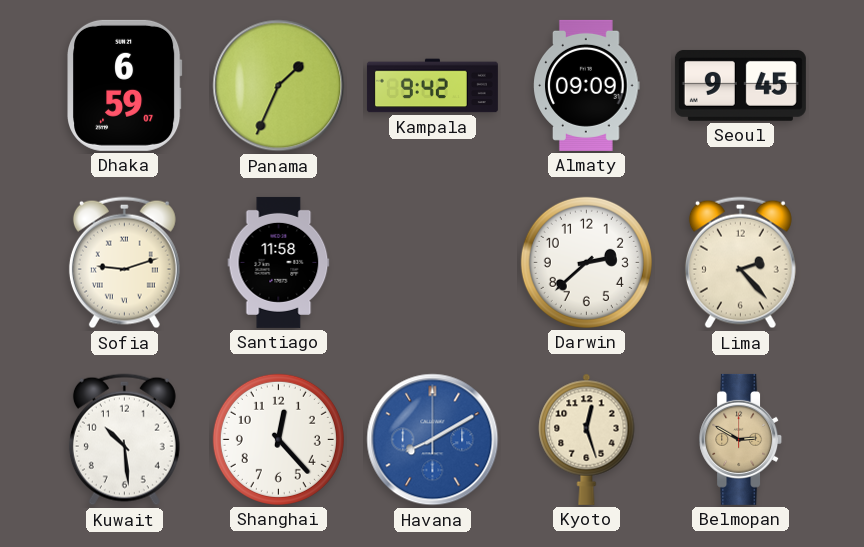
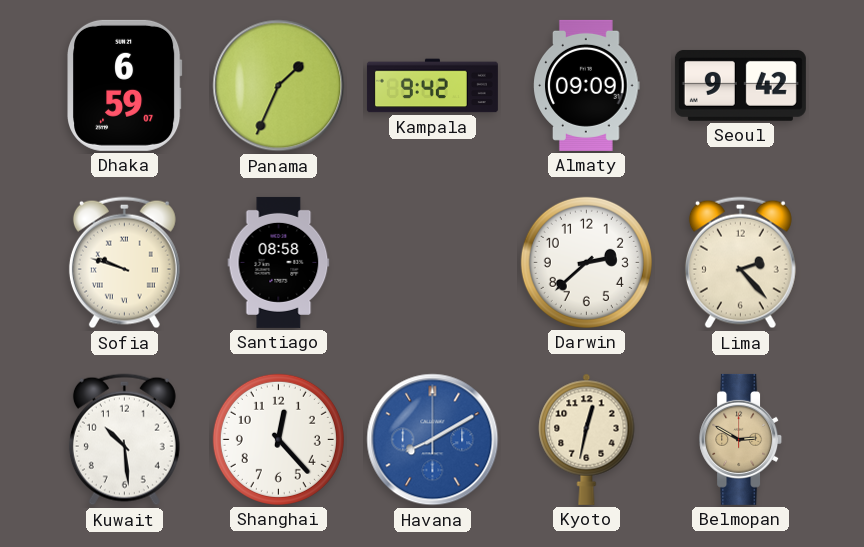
Seoul: 9:45 -> 9:42 (740, 85)
Sofia: 9:12 -> 9:48 (124, 263)
Santiago: 11:58 -> 08:58 (279, 262)
Kyoto: 12:27 -> 12:32 (587, 439)
